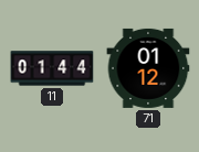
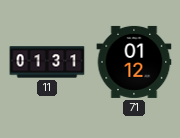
11: 01:44 -> 01:31 (47, 62)
